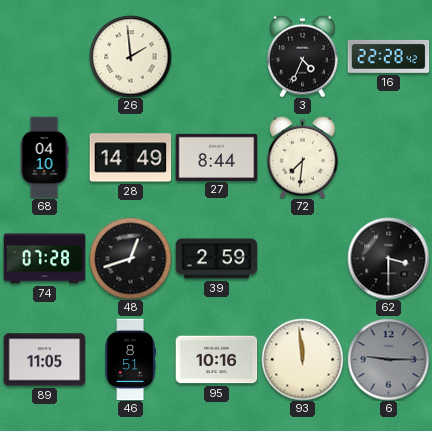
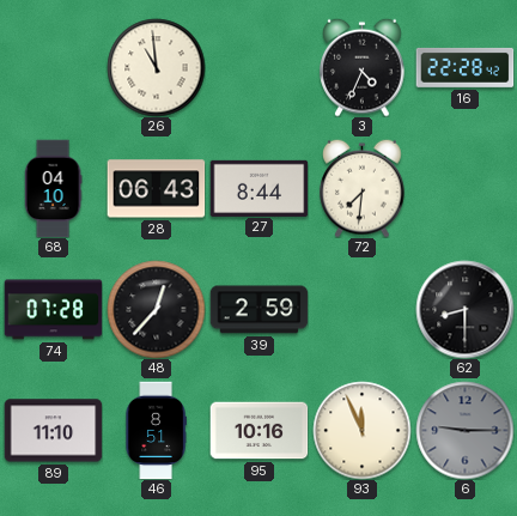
26: 1:59 -> 10:59 (156, 67)
28: 14:49 -> 06:43 (156, 189)
48: 12:42 -> 12:37 (156, 309)
62: 3:30 -> 8:30 (464, 309)
89: 11:05 -> 11:10 (53, 431)
93: 11:59 -> 11:56 (361, 430)
